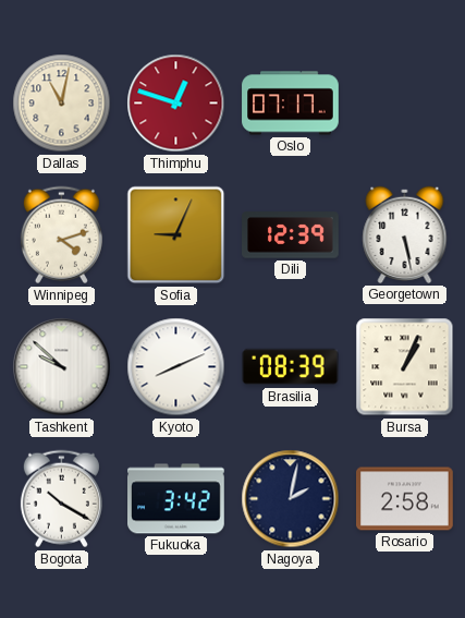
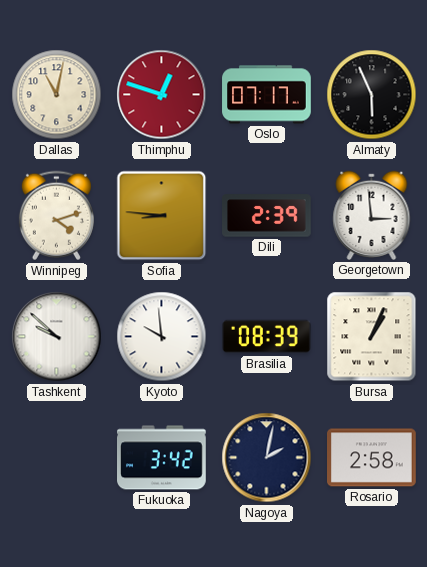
Almaty: none -> 5:56 (372, 95)
Sofia: 9:04 -> 8:46 (162, 216)
Dili: 12:39 -> 2:39 (267, 216)
Georgetown: 5:28 -> 2:59 (372, 215)
Kyoto: 8:11 -> 9:59 (162, 337)
Bogota: 10:20 -> none (61, 499)
